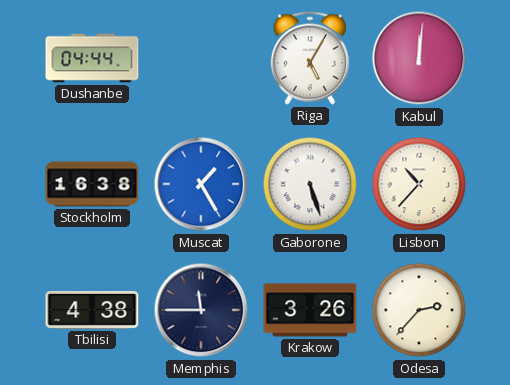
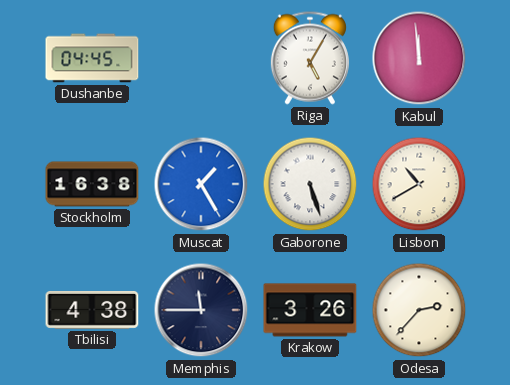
Dushanbe: 04:44 -> 04:45 (92, 58)
Kabul: 12:01 -> 11:59 (419, 58)
Lisbon: 10:37 -> 10:40 (419, 184)
